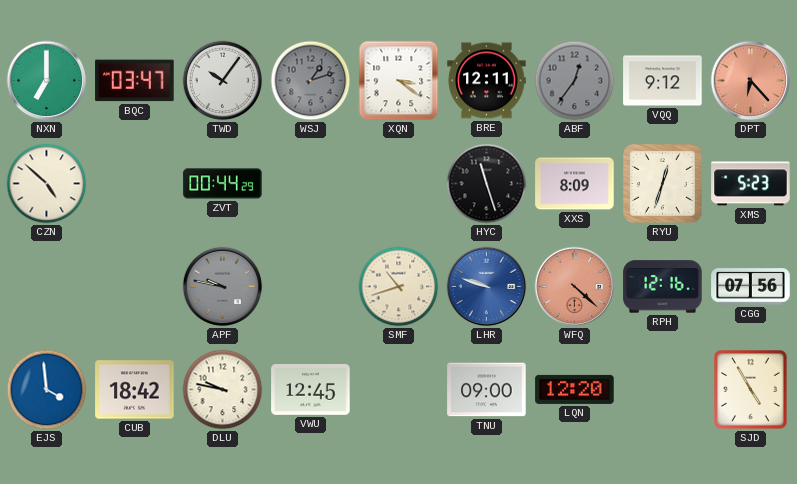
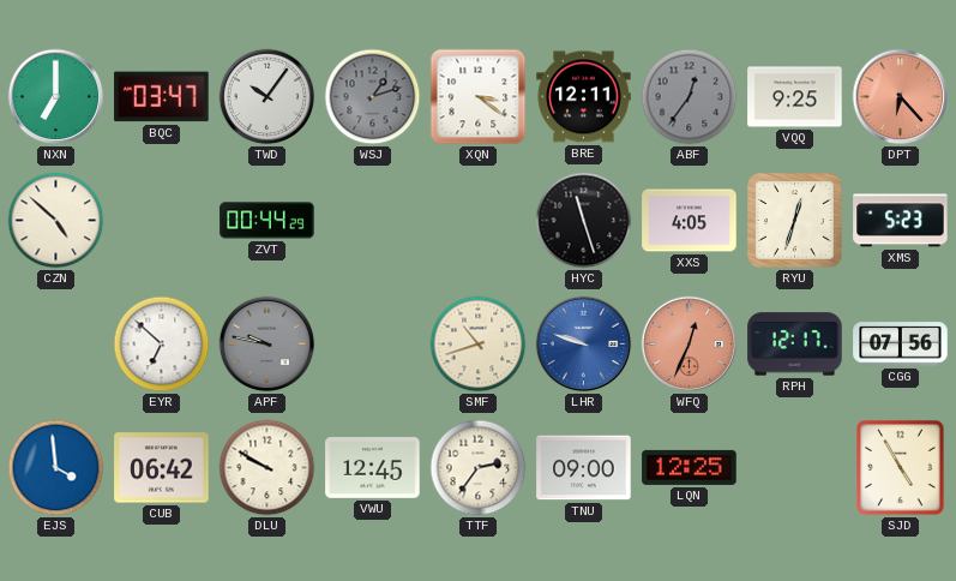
VQQ: 9:12 -> 9:25 (795, 97)
XXS: 8:09 -> 4:05 (690, 221)
EYR: none -> 6:52 (162, 345)
WFQ: 4:22 -> 12:34 (690, 345)
RPH: 12:16 -> 12:17 (795, 345)
CUB: 18:42 -> 06:42 (162, 468)
DLU: 9:47 -> 9:50 (267, 468)
TTF: none -> 2:36 (479, 468)
LQN: 12:20 -> 12:25 (690, 467)
